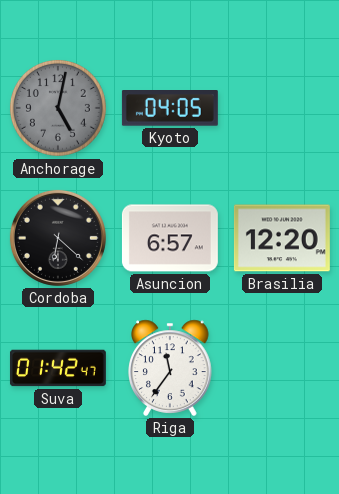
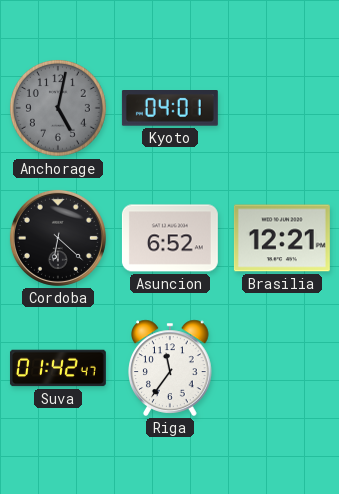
Kyoto: 04:05 -> 04:01 (170, 108)
Asuncion: 6:57 -> 6:52 (170, 238)
Brasilia: 12:20 -> 12:21 (282, 238)
